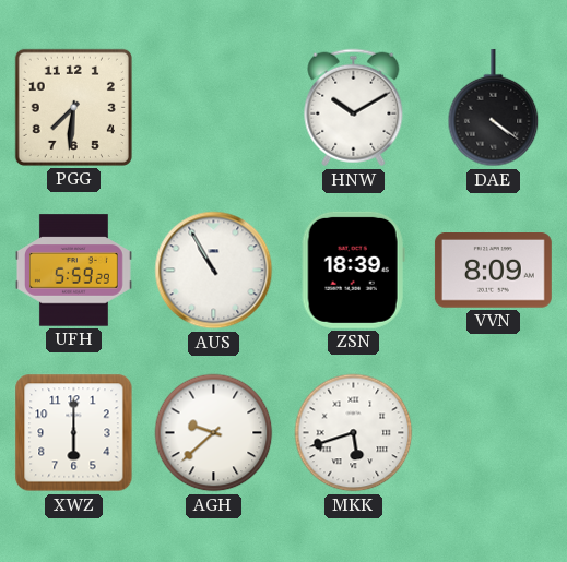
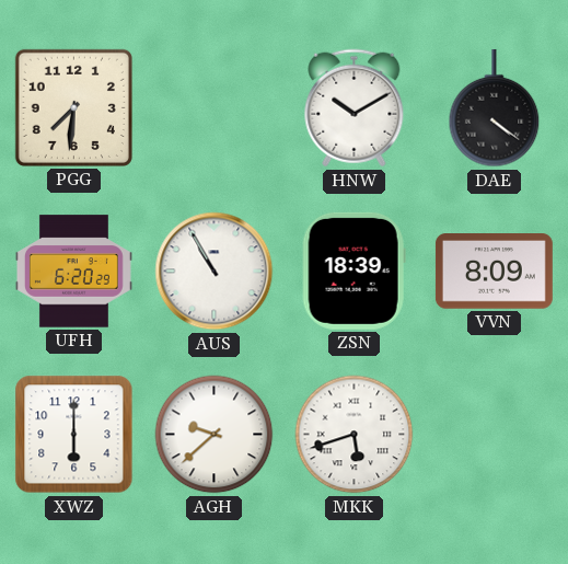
UFH: 5:59 -> 6:20 (73, 272)
